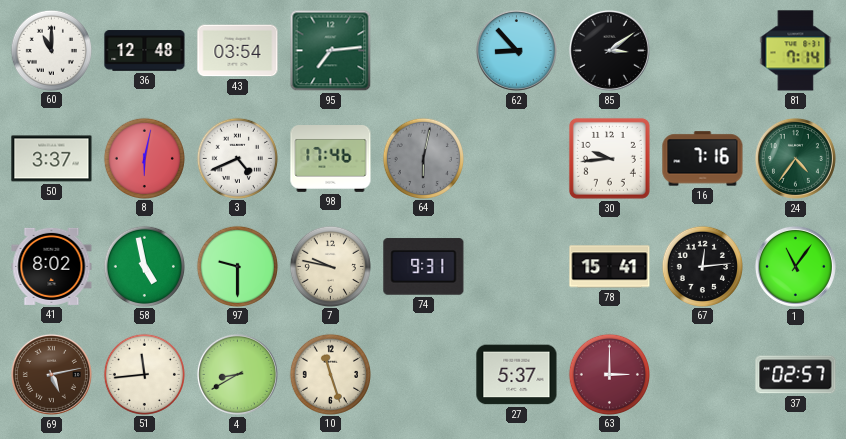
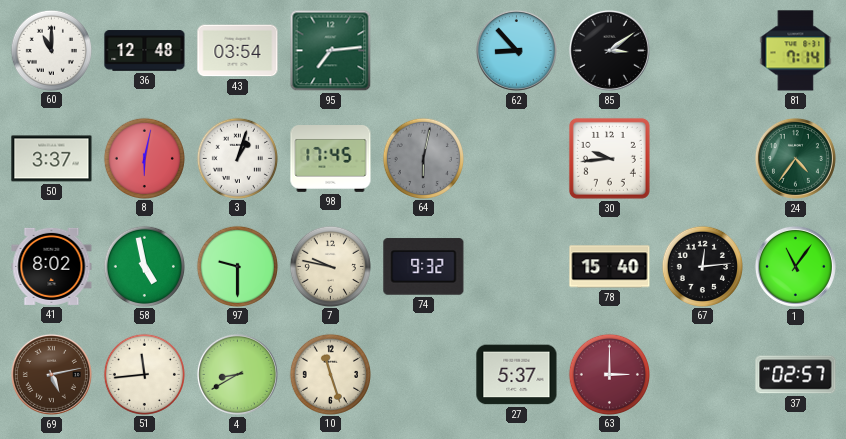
3: 4:41 -> 1:03 (237, 158)
98: 17:46 -> 17:45 (331, 159)
16: 7:16 -> none (703, 159)
74: 9:31 -> 9:32 (424, 267)
78: 15:41 -> 15:40 (610, 267)
